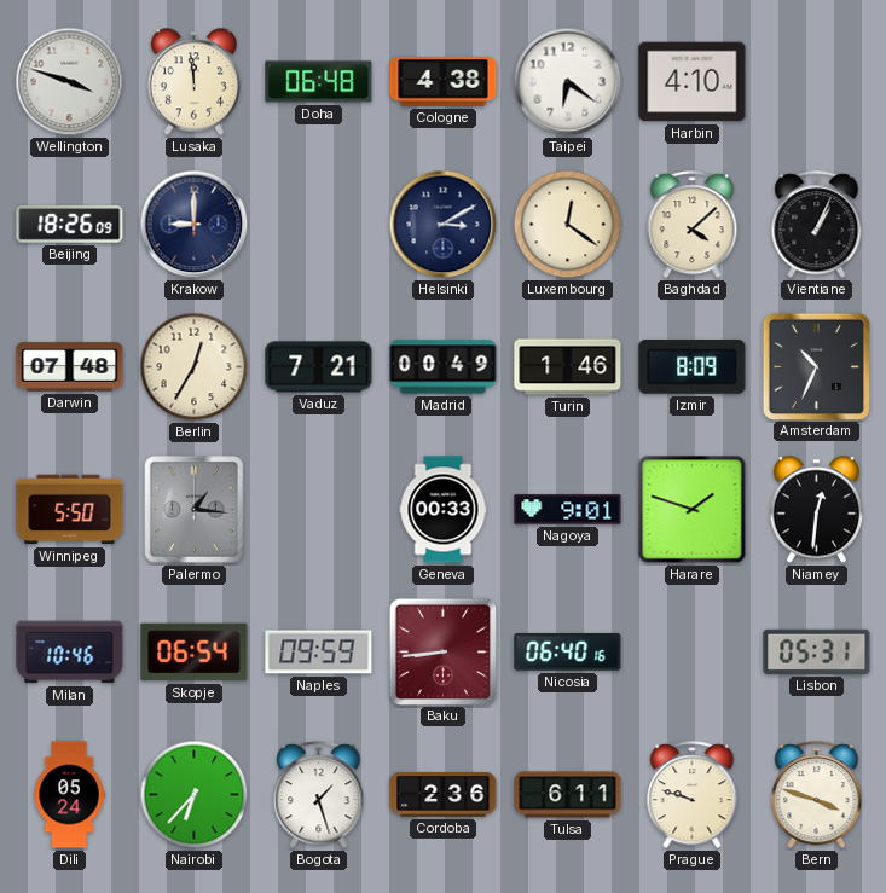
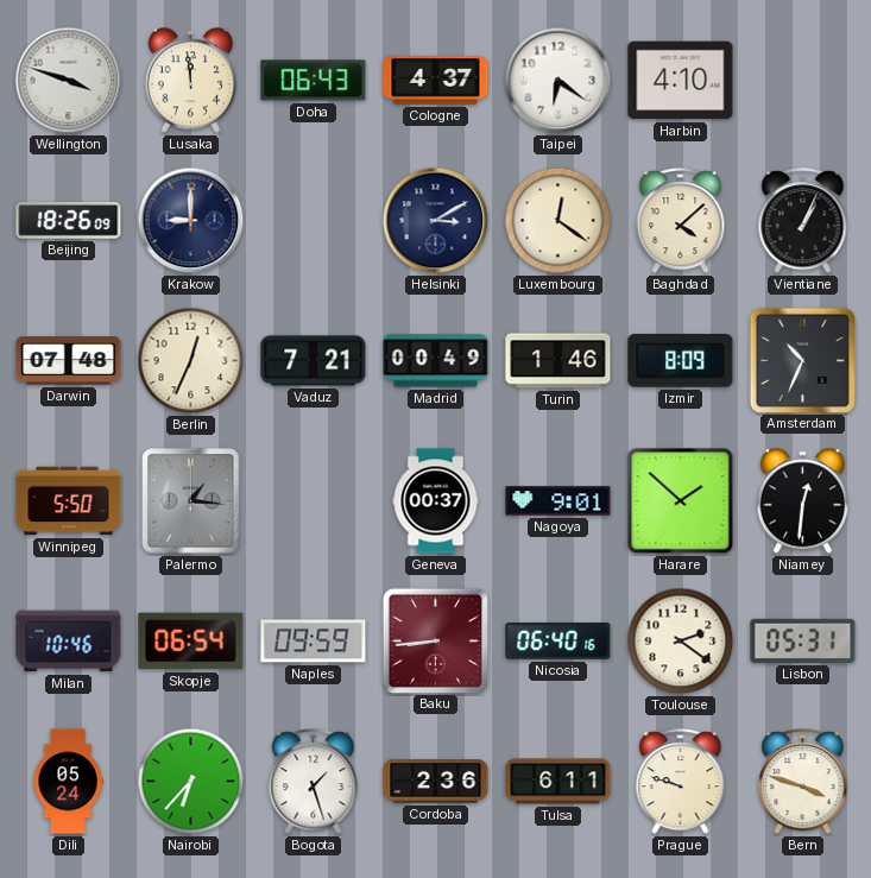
Doha: 06:48 -> 06:43 (314, 81)
Cologne: 4:38 -> 4:37 (436, 81)
Berlin: 12:35 -> 12:34 (191, 361)
Geneva: 00:33 -> 00:37 (436, 501)
Harare: 1:48 -> 1:52 (681, 501)
Toulouse: none -> 2:21 (681, 642)
